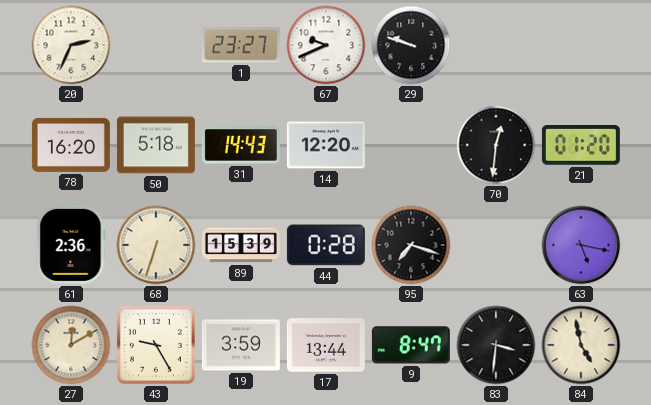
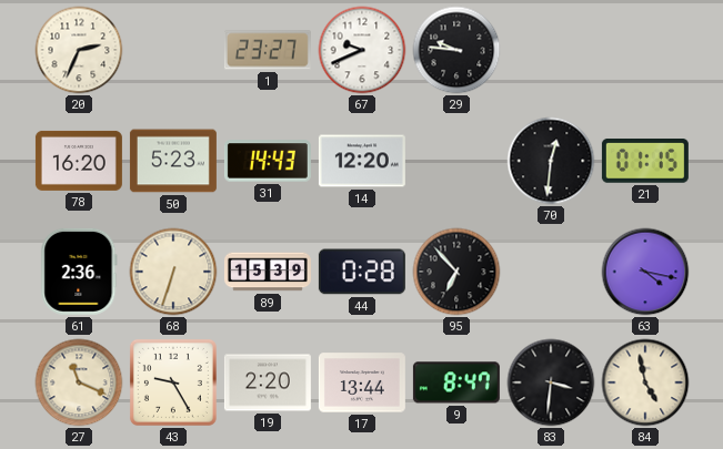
29: 9:48 -> 9:46 (456, 50)
50: 5:18 -> 5:23 (173, 161)
21: 01:20 -> 01:15 (645, 162)
95: 7:18 -> 6:53 (456, 272)
63: 5:17 -> 4:17 (645, 272)
27: 12:10 -> 11:19 (79, 382)
19: 3:59 -> 2:20 (268, 382)
